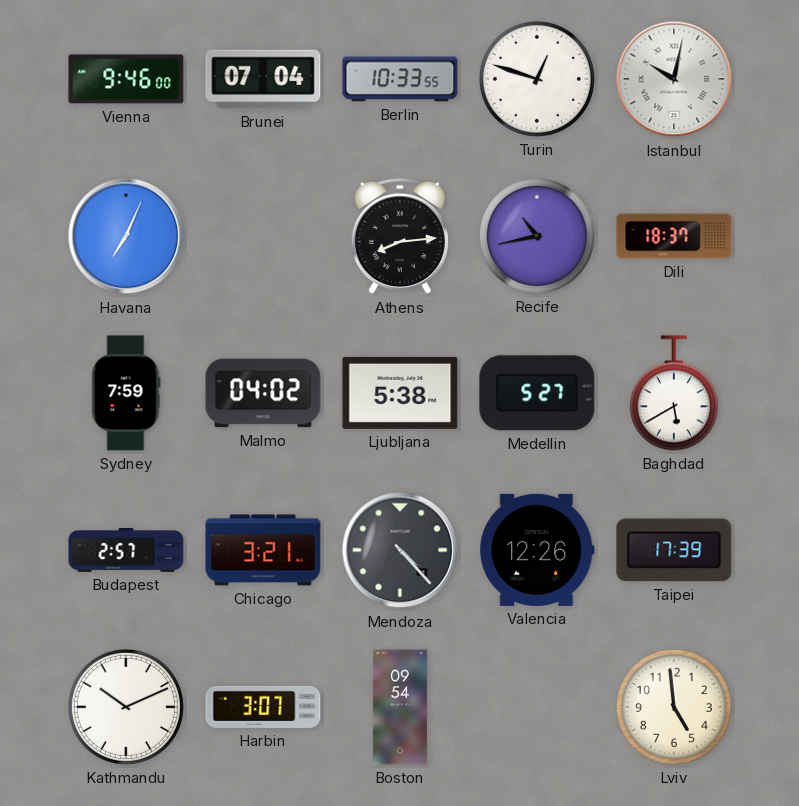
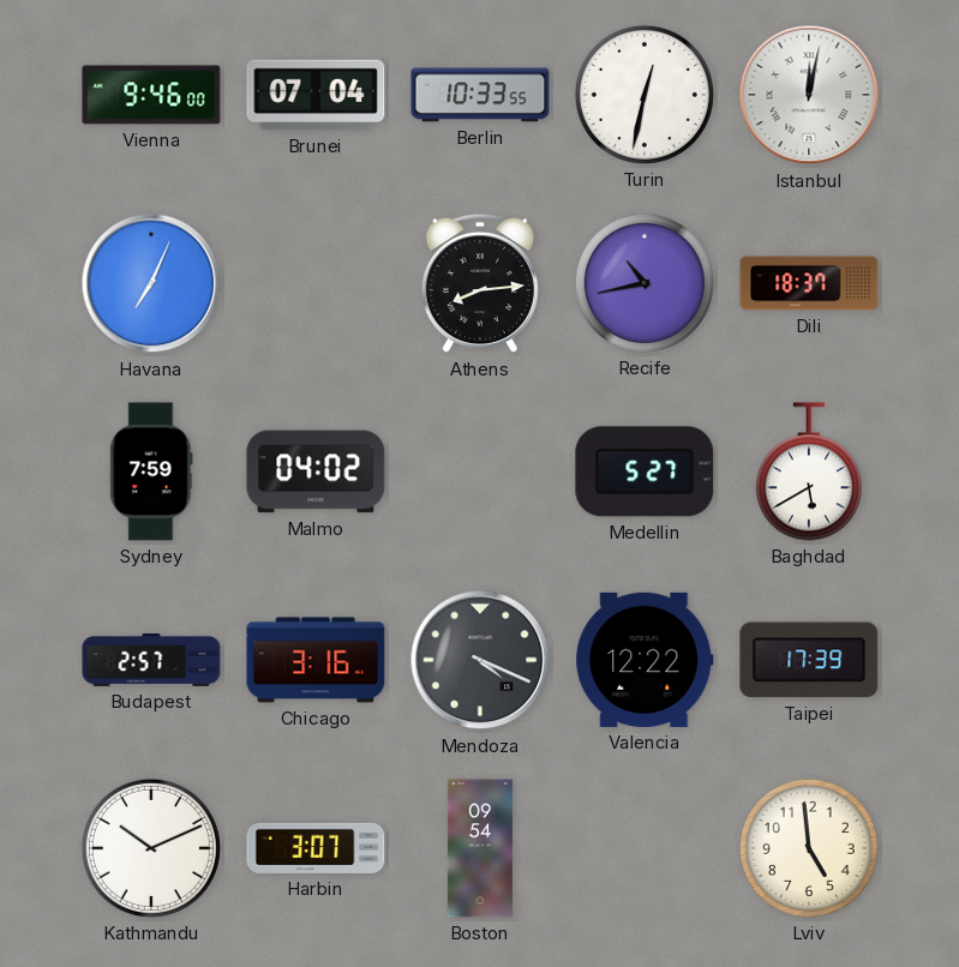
Turin: 12:48 -> 12:32 (645, 95)
Istanbul: 10:02 -> 12:02 (809, 95)
Ljubljana: 5:38 -> none (400, 393)
Chicago: 3:21 -> 3:16 (316, 660)
Mendoza: 4:23 -> 4:19 (480, 660)
Valencia: 12:26 -> 12:22 (645, 660)
